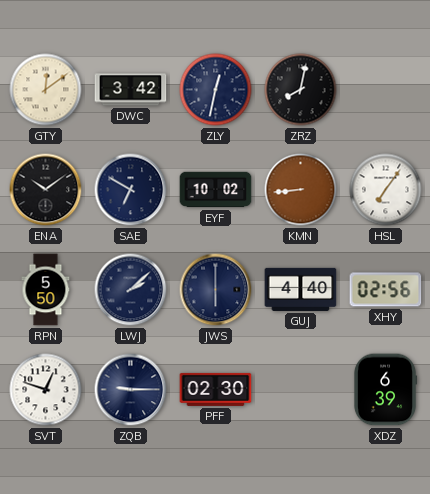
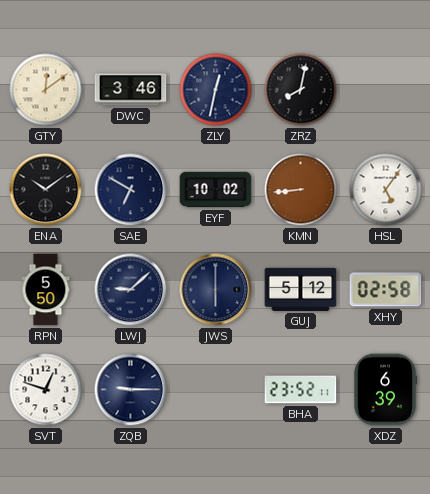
DWC: 3:42 -> 3:46 (131, 90)
HSL: 7:06 -> 5:06 (386, 190)
LWJ: 2:08 -> 9:08 (131, 290)
GUJ: 4:40 -> 5:12 (301, 289)
XHY: 02:56 -> 02:58 (386, 290)
PFF: 02:30 -> none (216, 389)
BHA: none -> 23:52 (301, 390)
